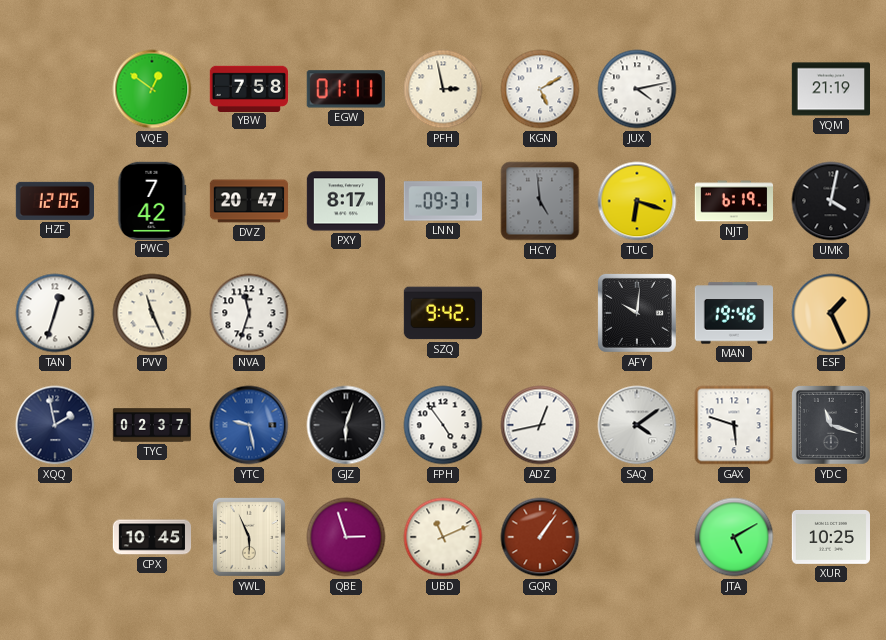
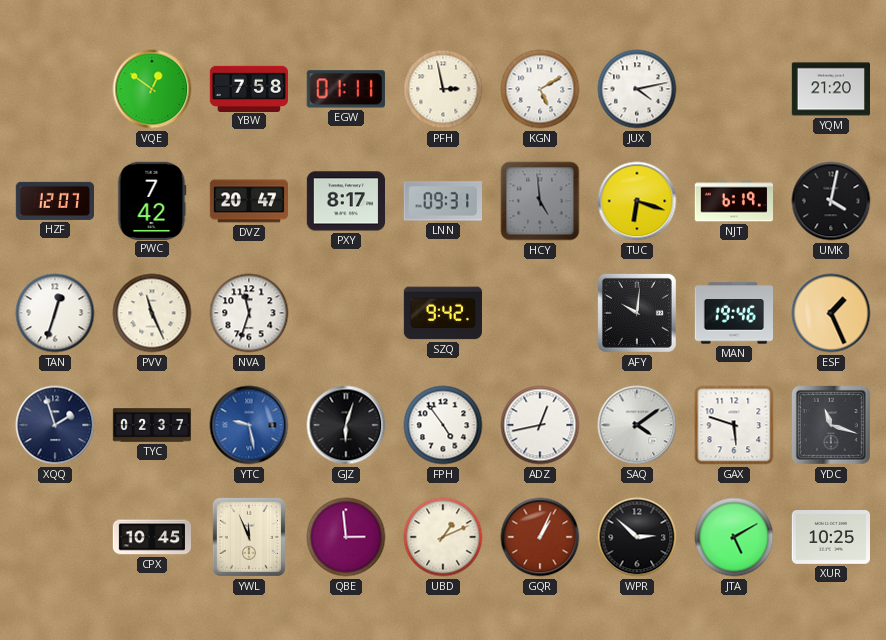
YQM: 21:19 -> 21:20 (830, 89)
HZF: 12:05 -> 12:07 (54, 201)
XQQ: 1:58 -> 1:57 (55, 425)
YWL: 5:56 -> 11:56 (249, 537)
QBE: 2:57 -> 2:59 (346, 537)
UBD: 11:11 -> 1:11 (443, 537)
GQR: 1:06 -> 1:04 (540, 537)
WPR: none -> 2:52 (637, 537)
